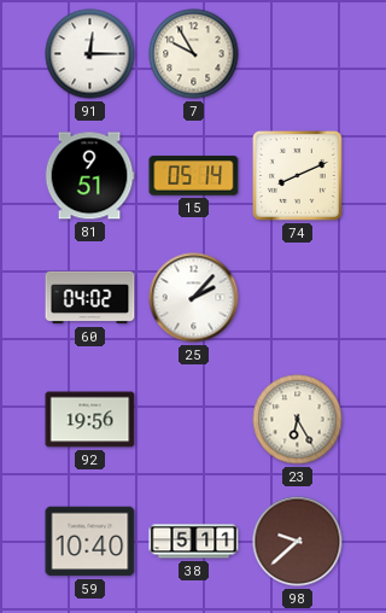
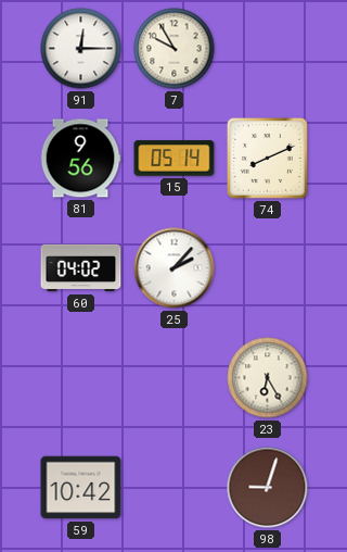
81: 9:51 -> 9:56 (80, 159)
92: 19:56 -> none (90, 420)
59: 10:40 -> 10:42 (81, 488)
38: 5:11 -> none (194, 542)
98: 9:38 -> 9:03 (268, 488)
